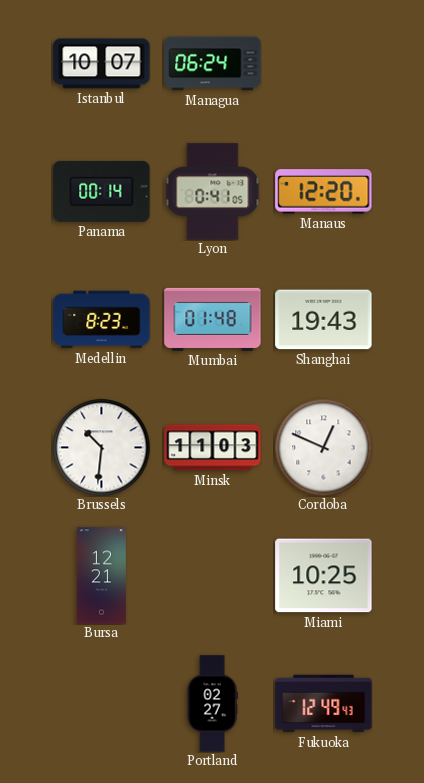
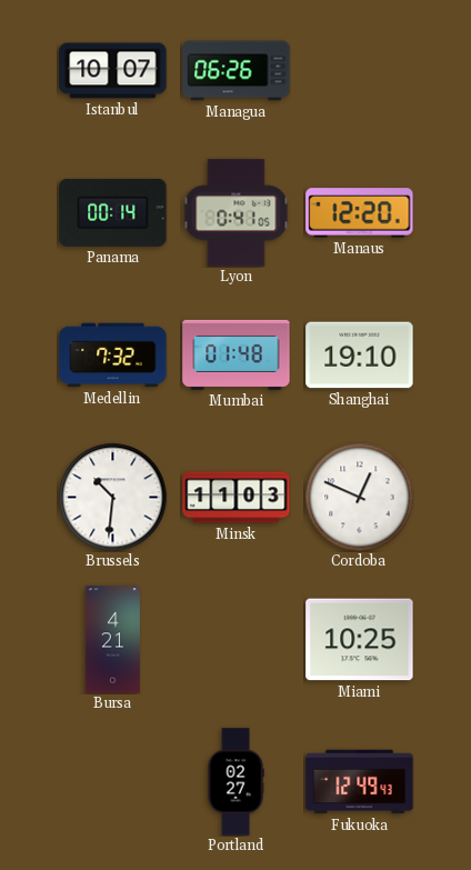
Managua: 06:24 -> 06:26 (237, 71)
Medellin: 8:23 -> 7:32 (113, 356)
Shanghai: 19:43 -> 19:10 (360, 356)
Bursa: 12:21 -> 4:21 (112, 640)
